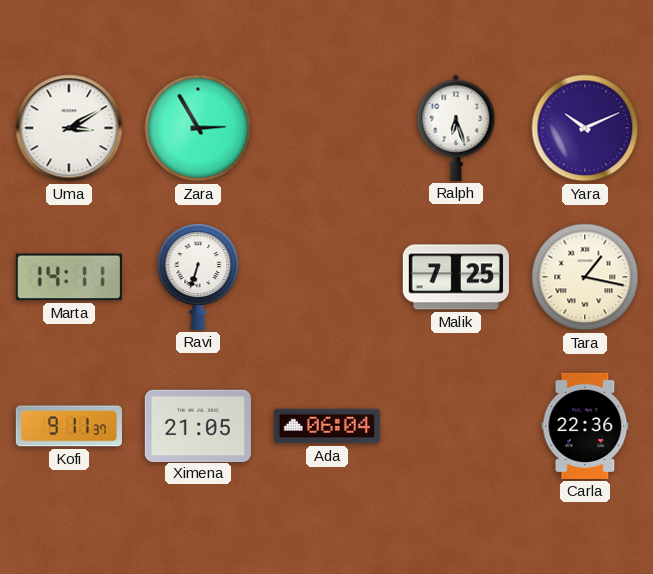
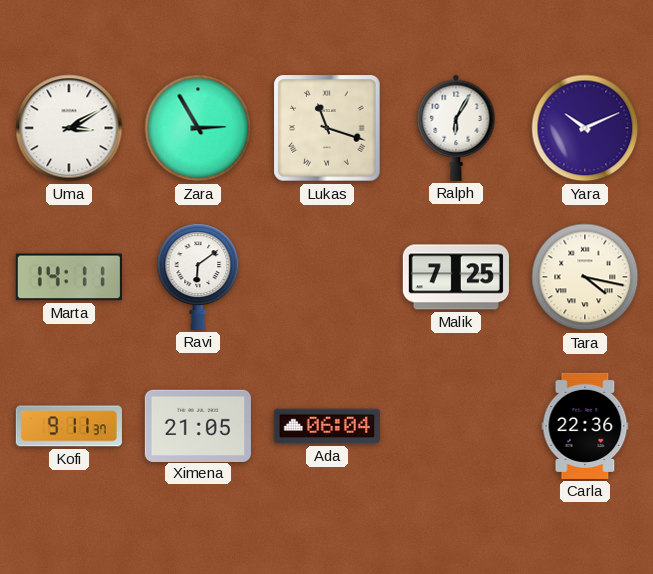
Lukas: none -> 11:18 (327, 128)
Ralph: 6:27 -> 6:05 (456, 128)
Ravi: 6:33 -> 6:09 (198, 277)
Tara: 1:17 -> 4:17 (585, 277)
